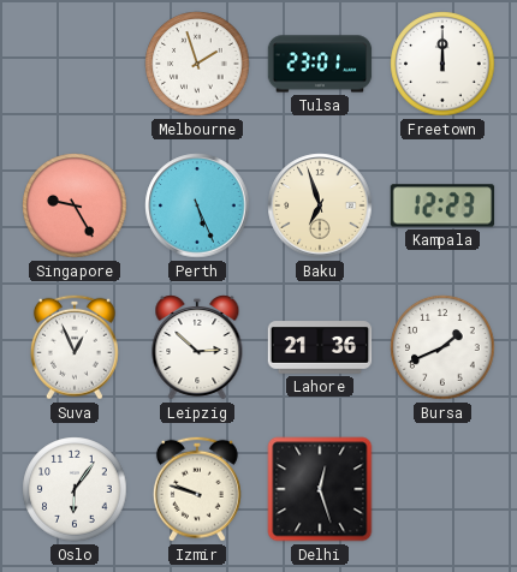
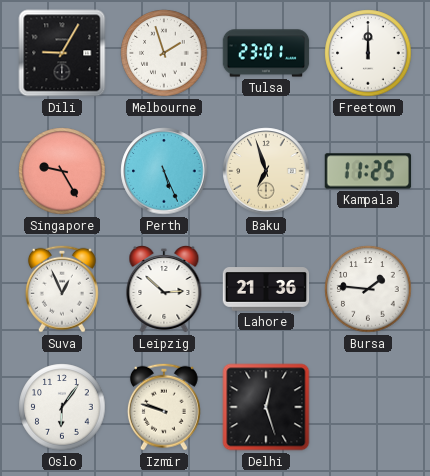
Dili: none -> 9:05 (62, 53)
Kampala: 12:23 -> 11:25 (368, 171)
Bursa: 1:41 -> 1:46 (368, 289)
